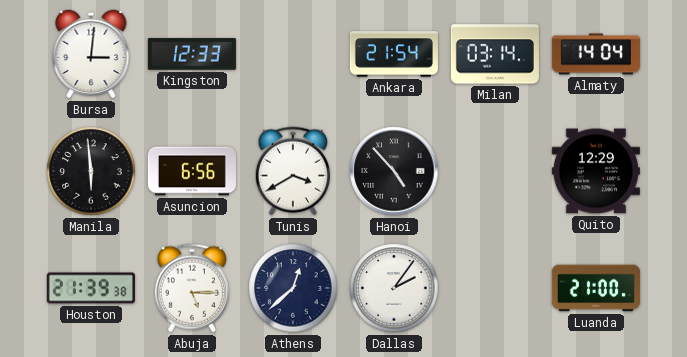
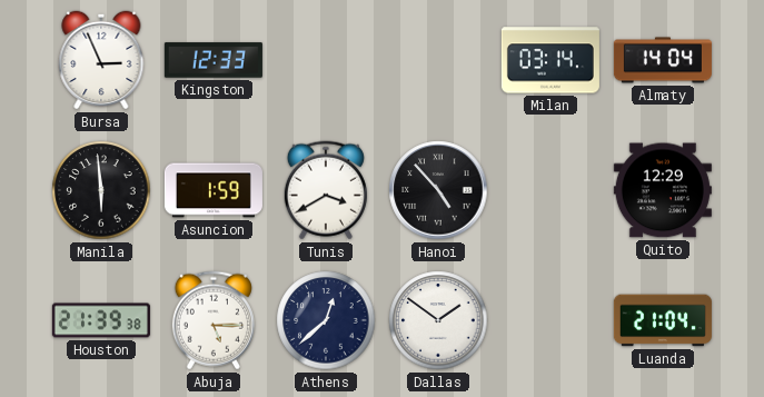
Bursa: 3:01 -> 2:56 (101, 60)
Ankara: 21:54 -> none (394, 54)
Asuncion: 6:56 -> 1:59 (214, 190)
Dallas: 2:06 -> 1:51 (438, 320)
Luanda: 21:00 -> 21:04 (663, 320)
